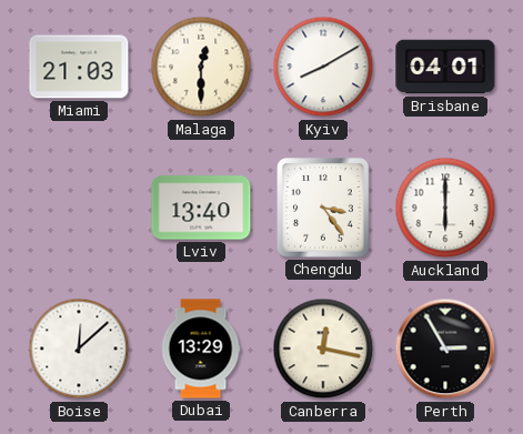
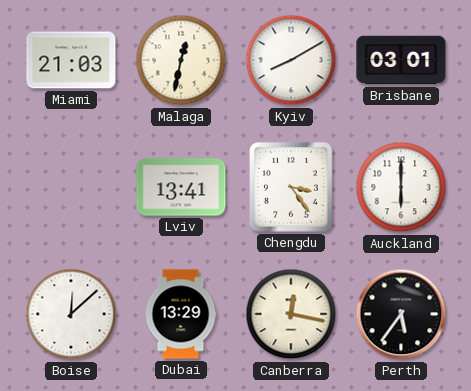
Malaga: 12:30 -> 12:32 (181, 60)
Brisbane: 04:01 -> 03:01 (401, 60)
Lviv: 13:40 -> 13:41 (181, 187)
Perth: 2:55 -> 5:36 (401, 314)
